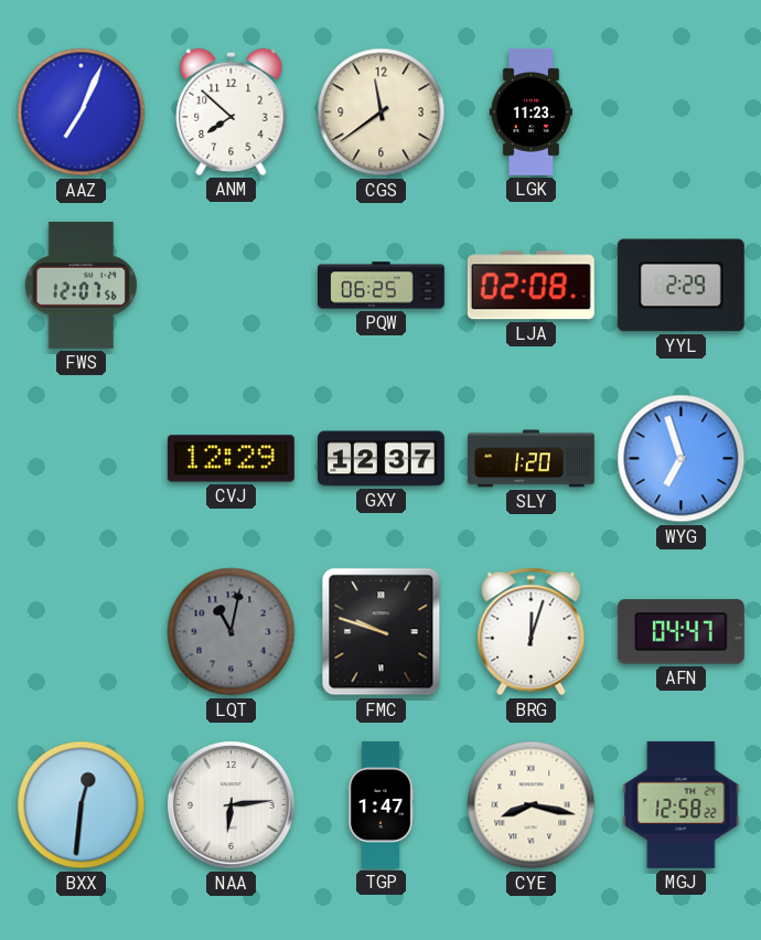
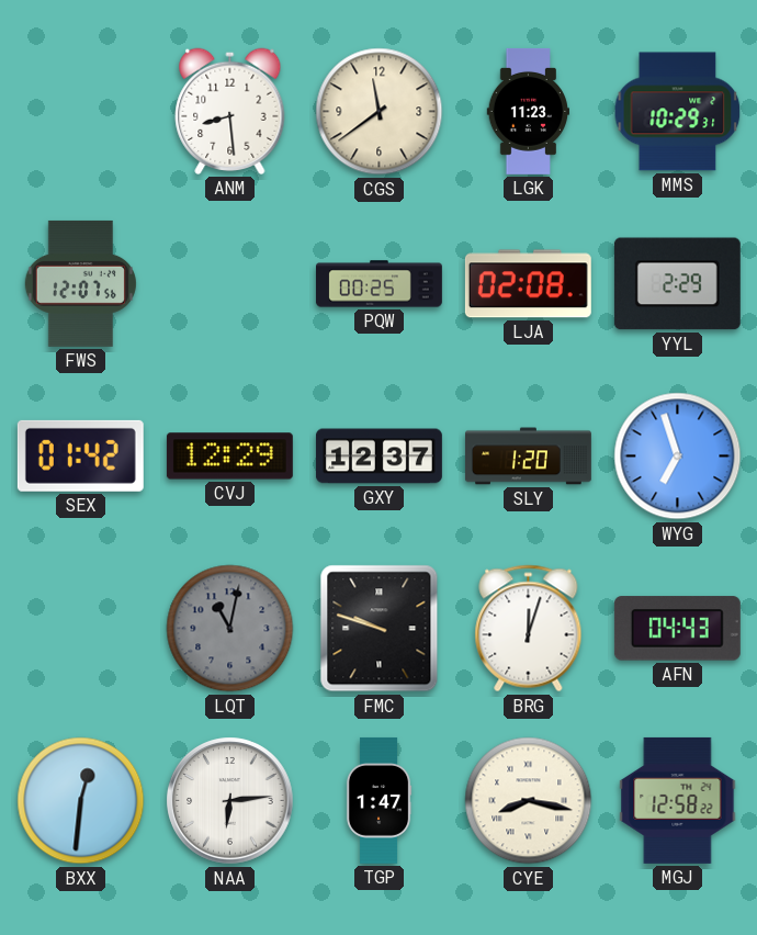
AAZ: 7:04 -> none (82, 113)
ANM: 7:52 -> 8:29 (230, 111)
MMS: none -> 10:29 (678, 112)
PQW: 06:25 -> 00:25 (378, 284)
SEX: none -> 01:42 (80, 455)
AFN: 04:47 -> 04:43 (677, 629)
